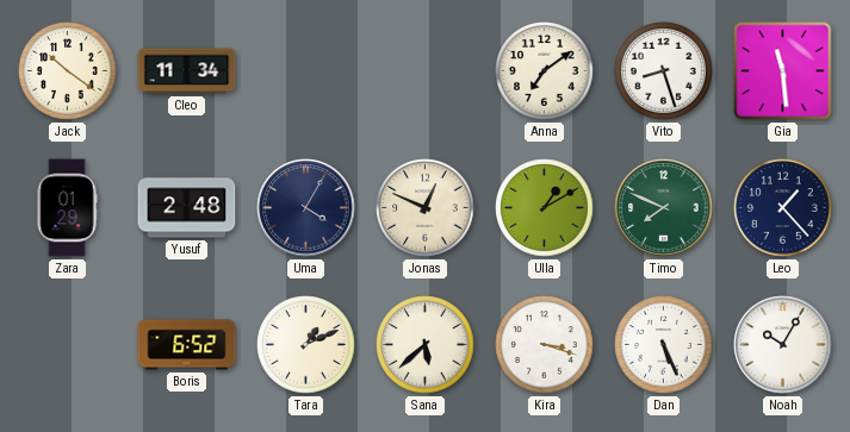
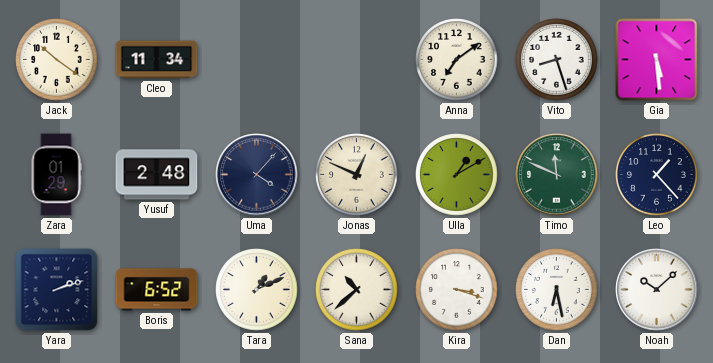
Gia: 11:29 -> 5:29 (657, 60)
Uma: 4:05 -> 4:07 (257, 175)
Timo: 7:49 -> 11:49 (557, 175)
Yara: none -> 2:12 (57, 290)
Sana: 5:38 -> 10:38 (357, 290)
Dan: 5:26 -> 6:28 (557, 290)
Noah: 10:05 -> 10:08 (657, 290)
